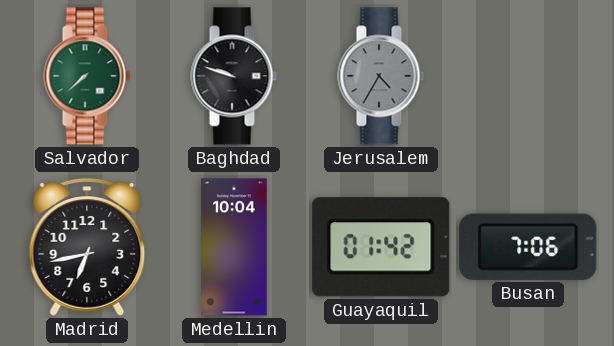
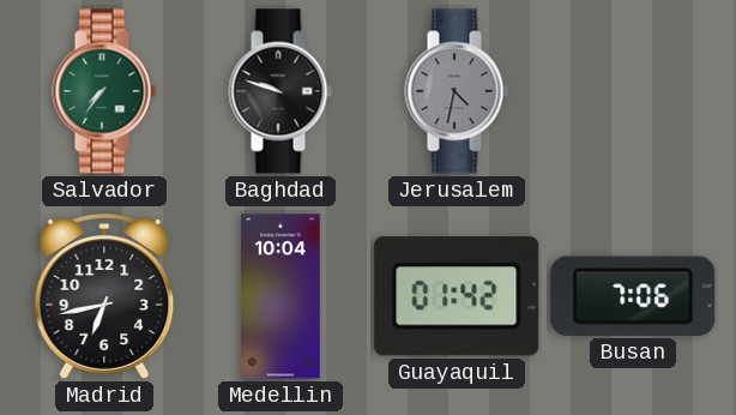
Salvador: 7:38 -> 7:36 (104, 91)
Jerusalem: 4:35 -> 4:32 (457, 91)
